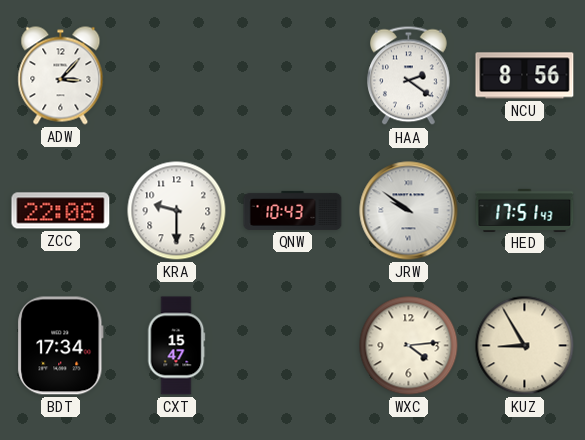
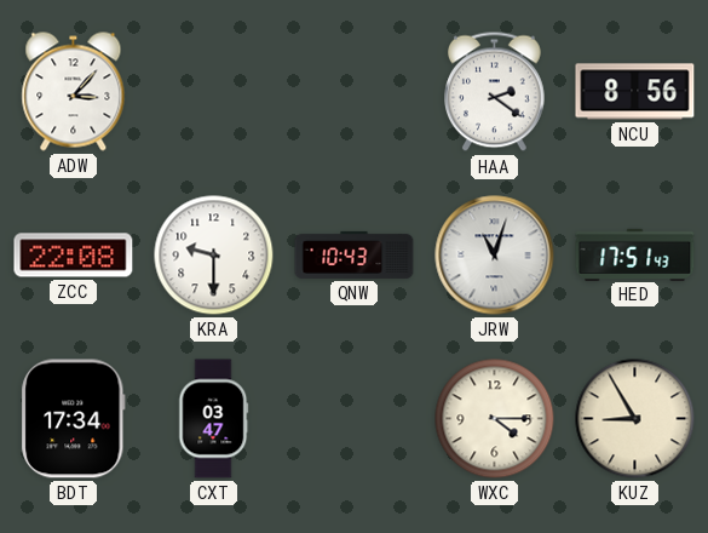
JRW: 9:51 -> 11:03 (495, 256)
CXT: 15:47 -> 03:47 (213, 419)
WXC: 4:14 -> 4:15 (495, 419)
